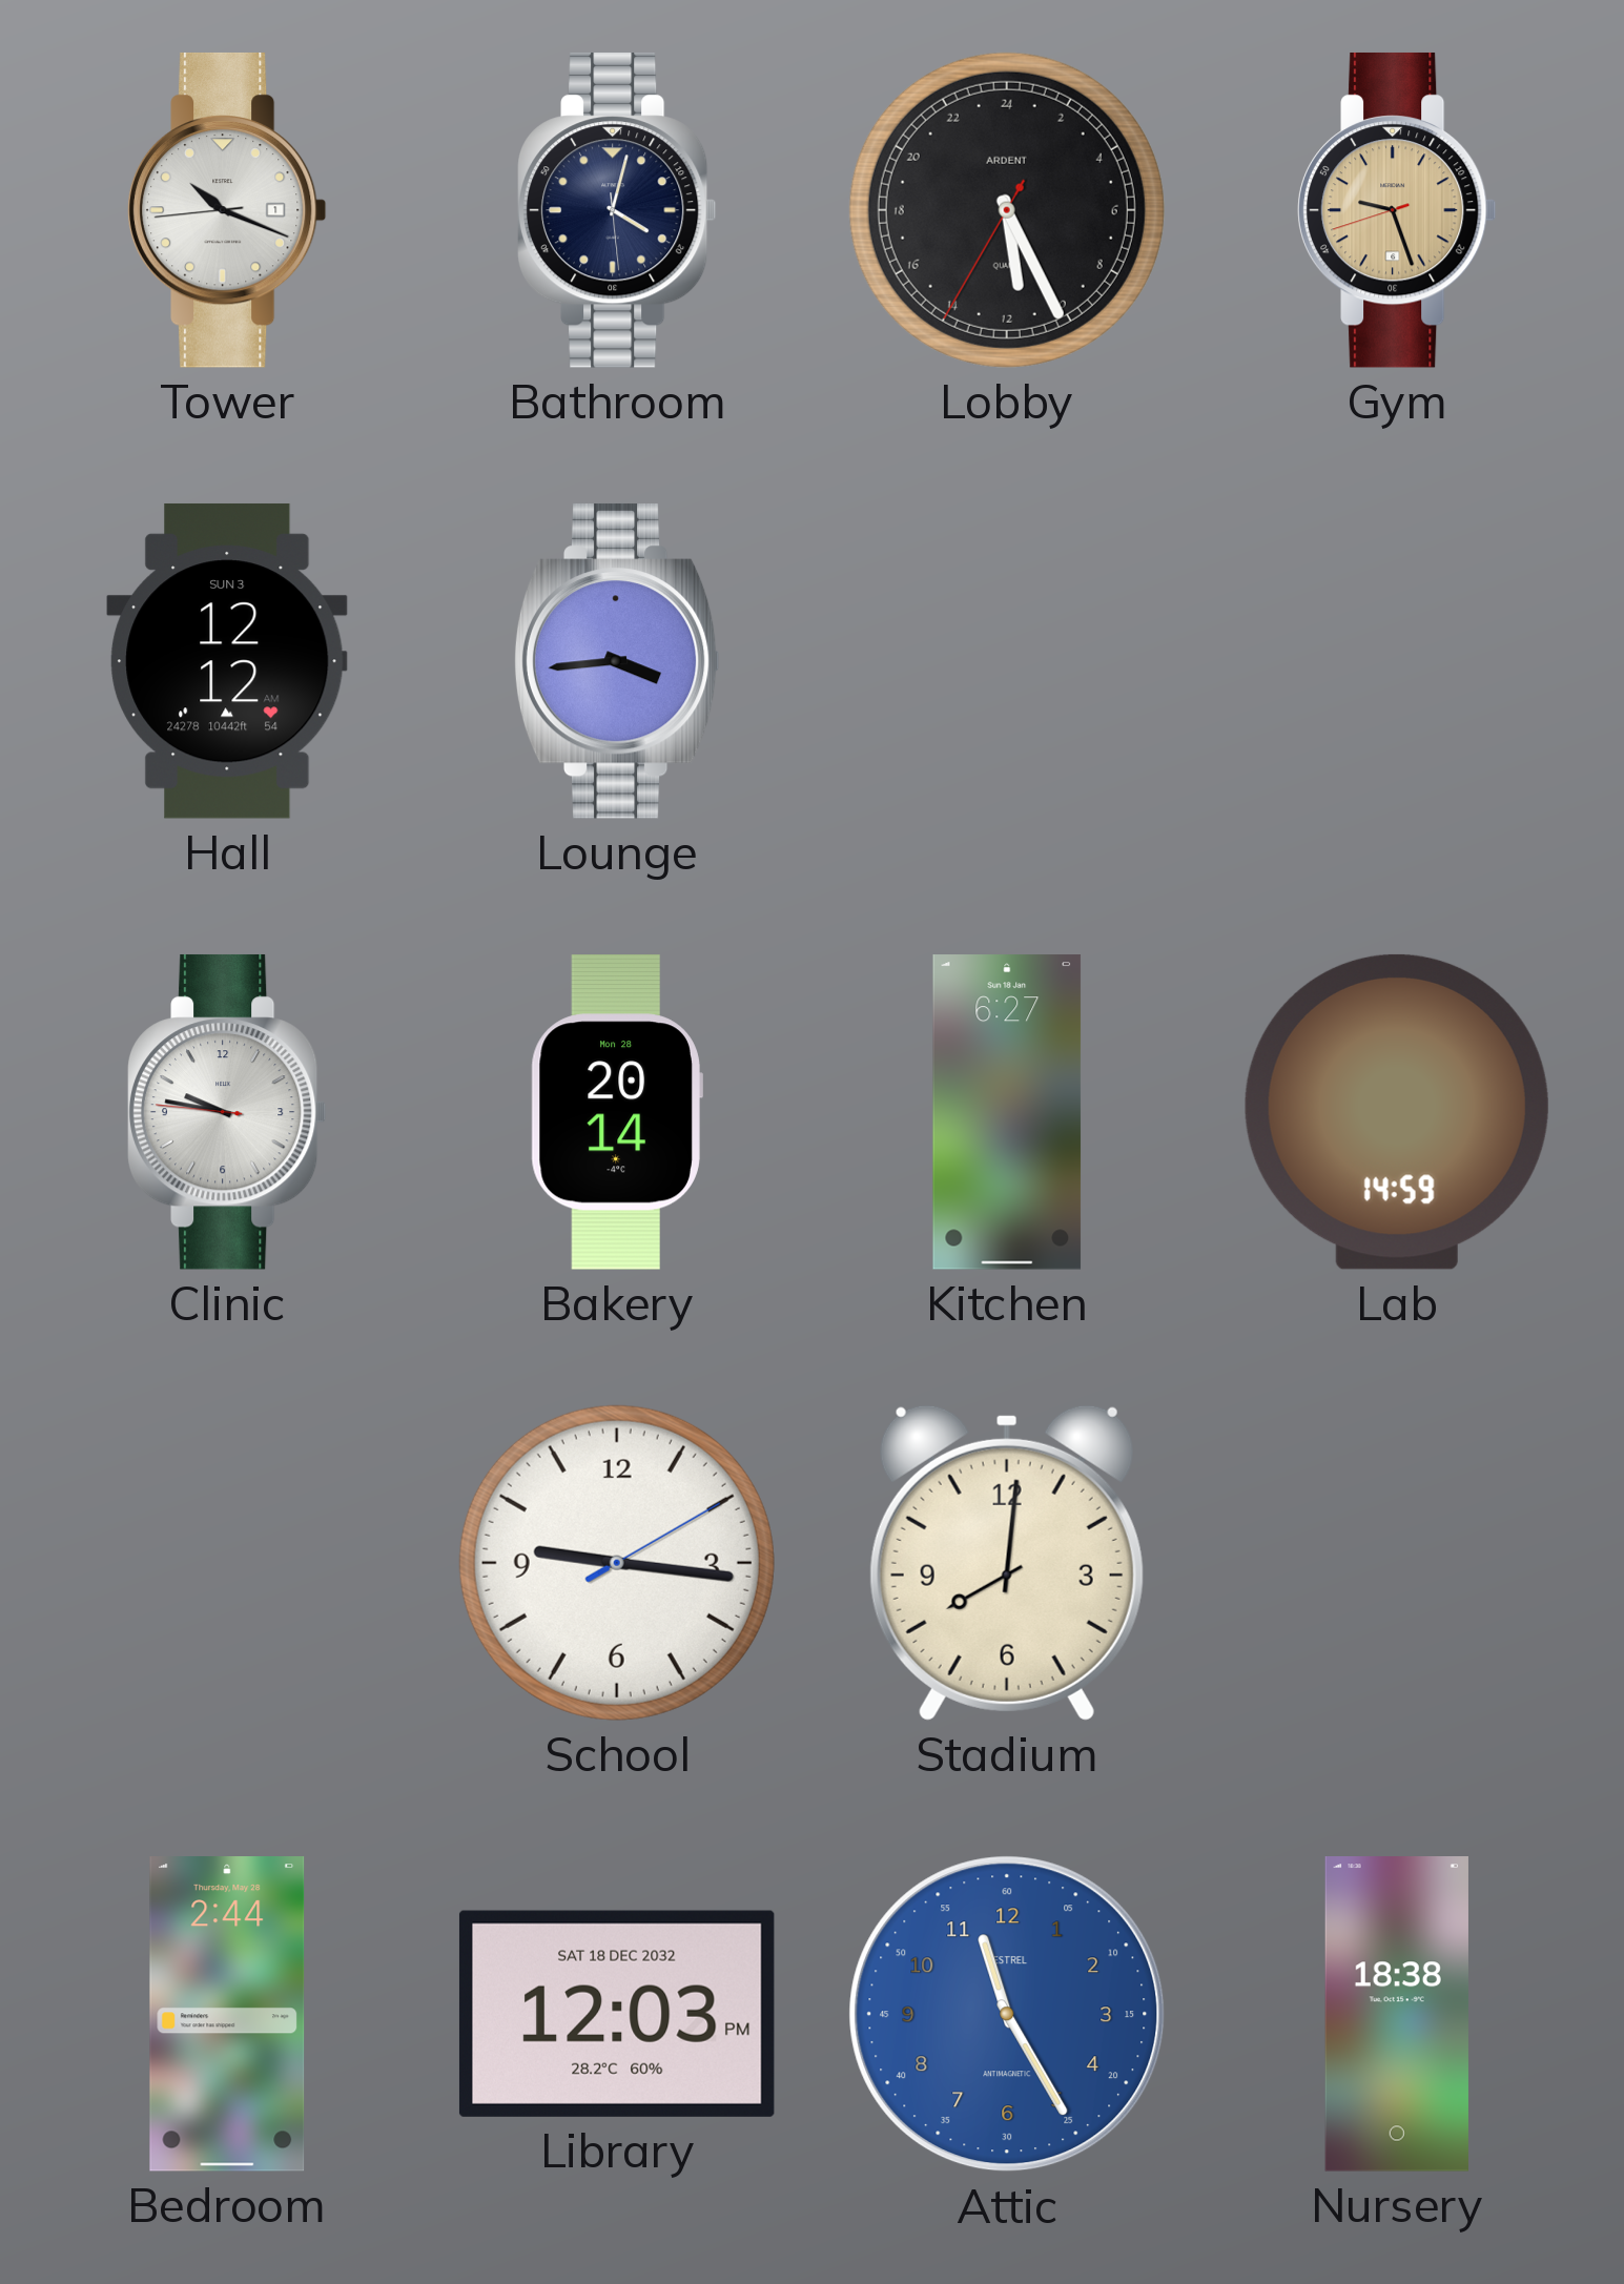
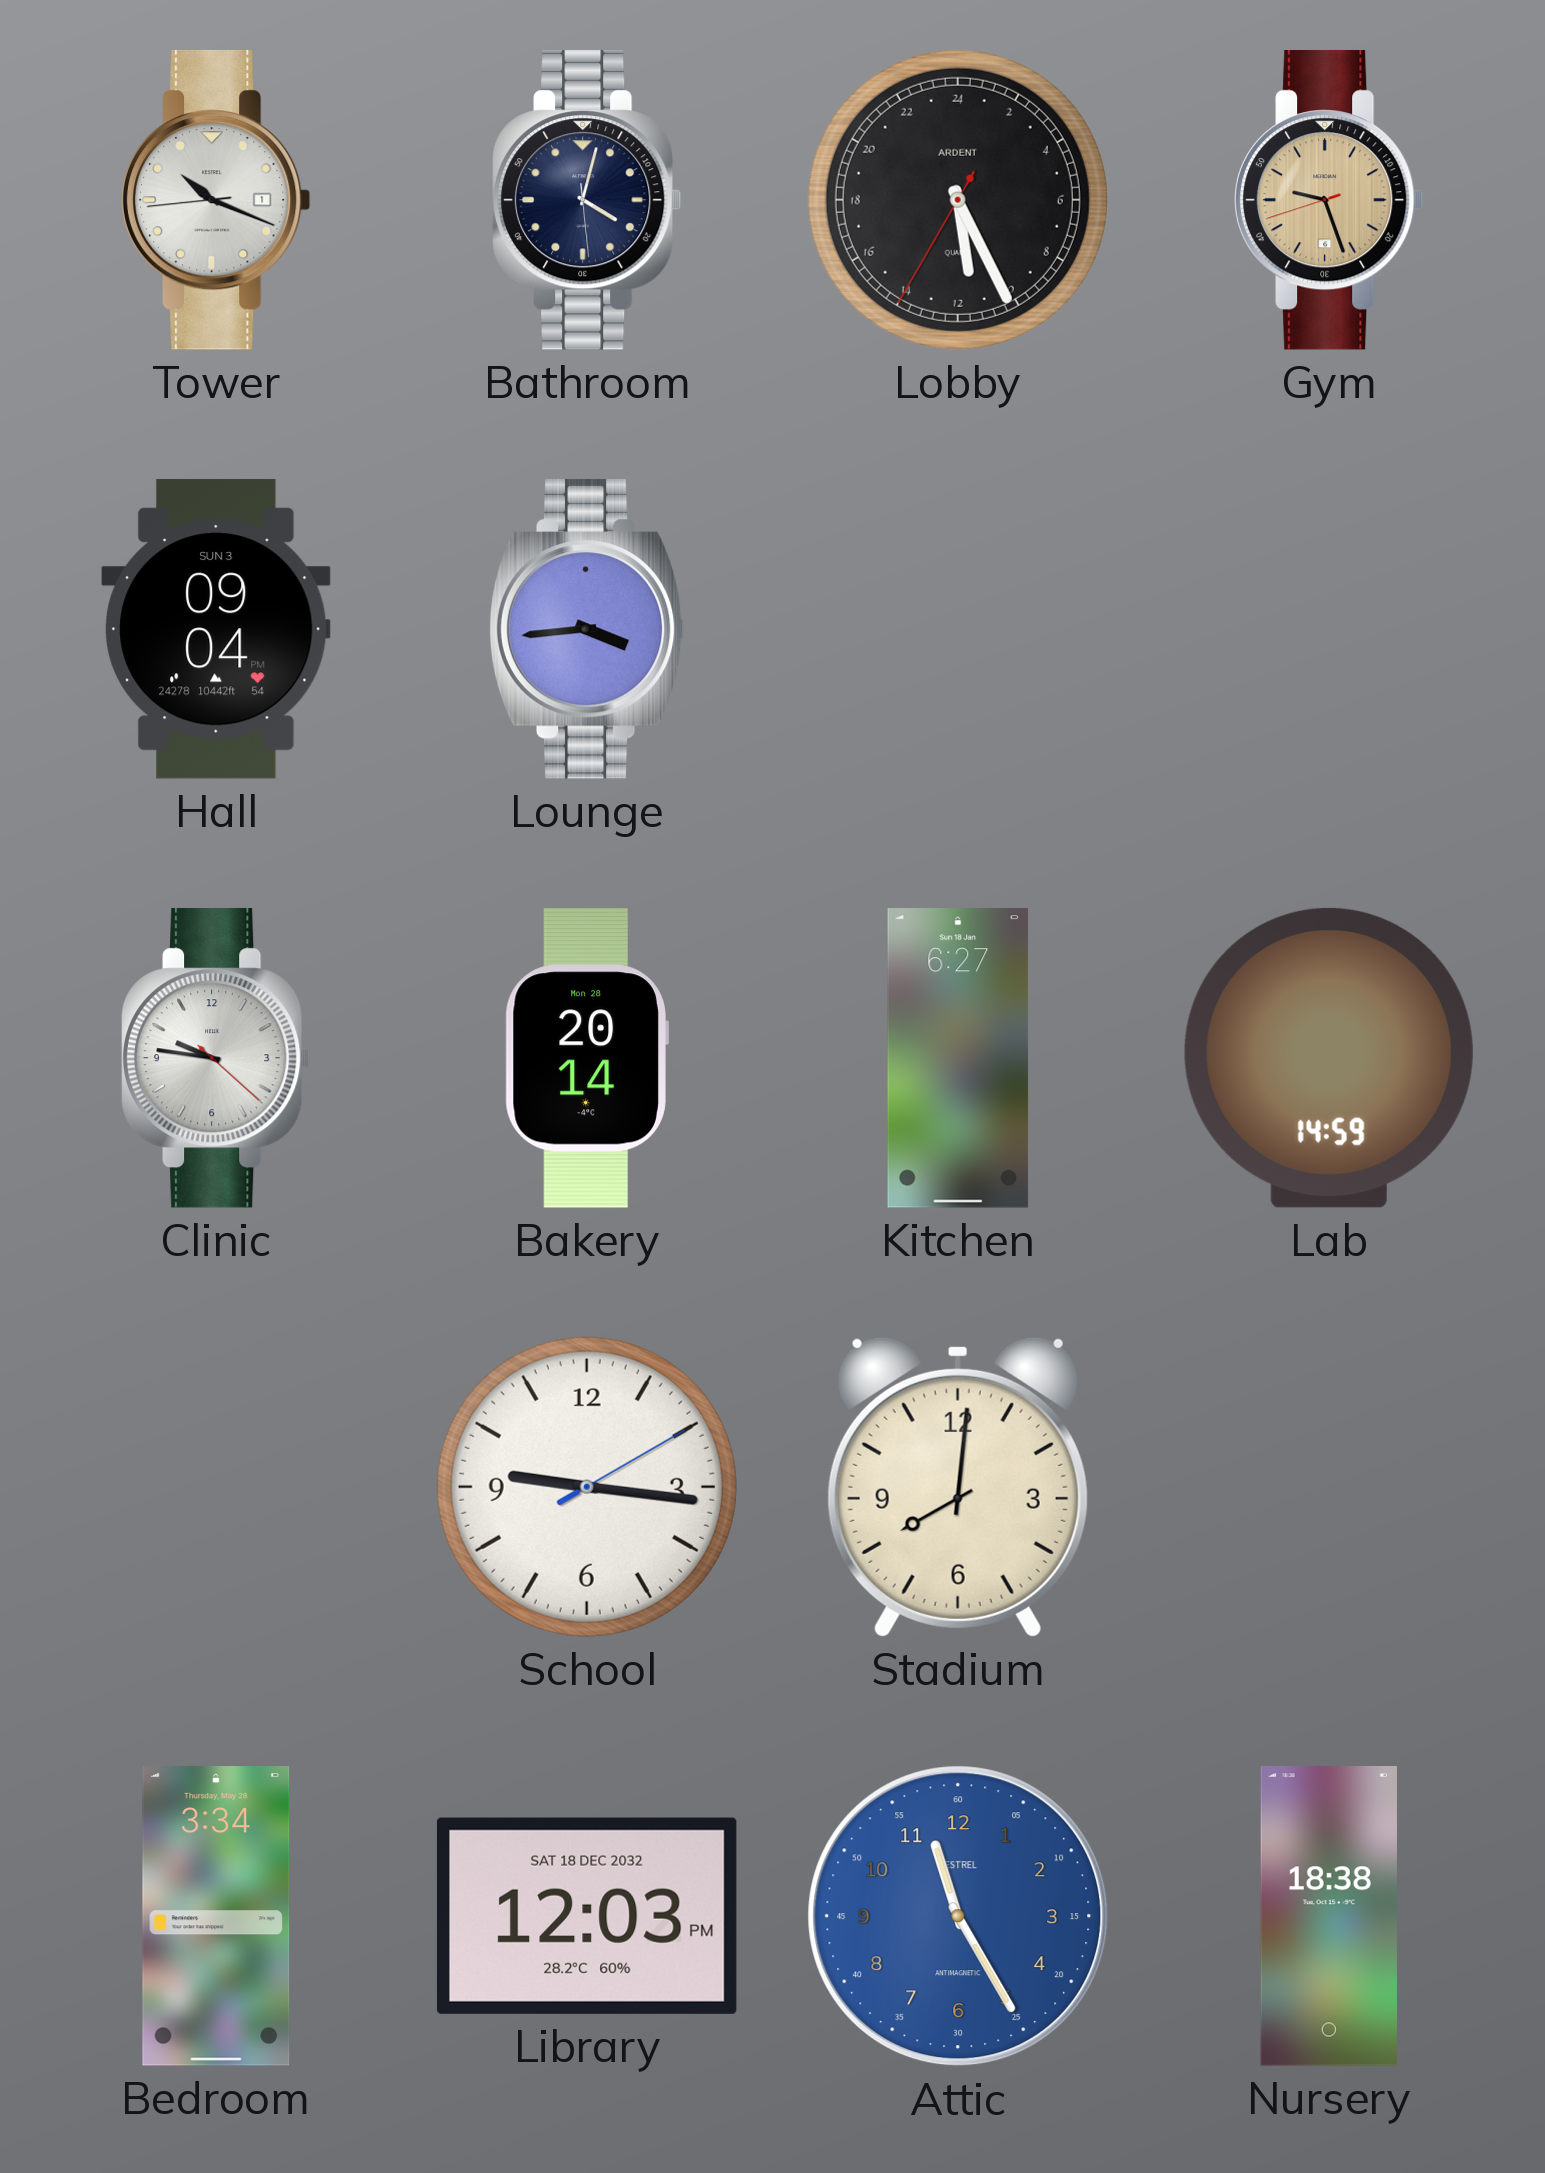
Hall: 12:12 -> 09:04 (216, 629)
Clinic: 9:46:46 -> 9:46:22 (216, 1058)
Bedroom: 2:44 -> 3:34 (216, 1916)
